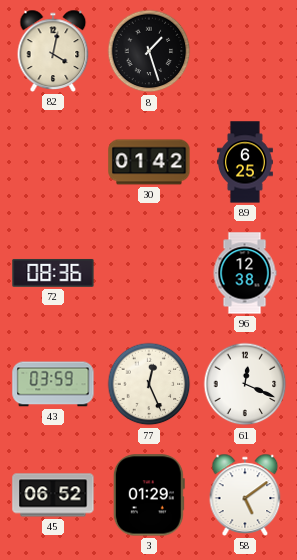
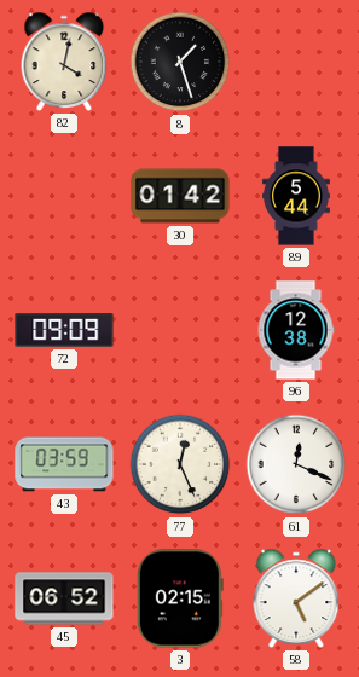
89: 6:25 -> 5:44 (296, 196)
72: 08:36 -> 09:09 (64, 330)
3: 01:29 -> 02:15 (180, 598)
